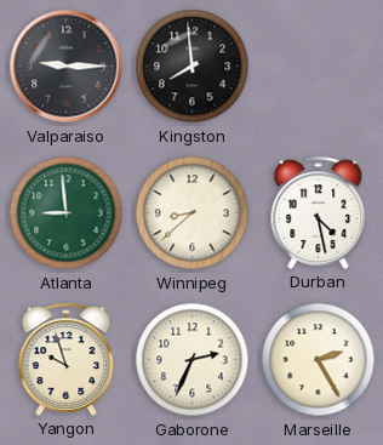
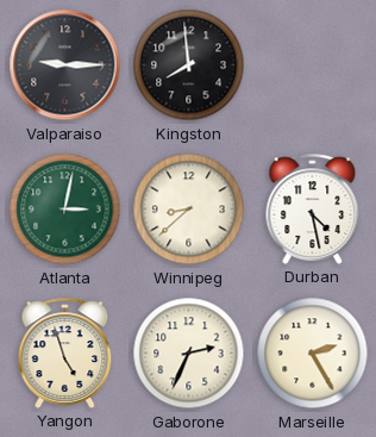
Atlanta: 8:59 -> 3:02 (65, 210)
Yangon: 9:57 -> 4:57 (65, 352)
